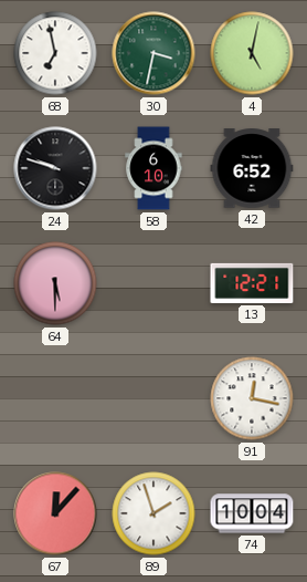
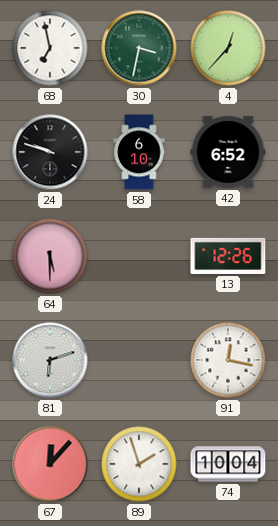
4: 5:02 -> 12:37 (228, 48)
13: 12:21 -> 12:26 (228, 256)
81: none -> 6:12 (50, 360)
